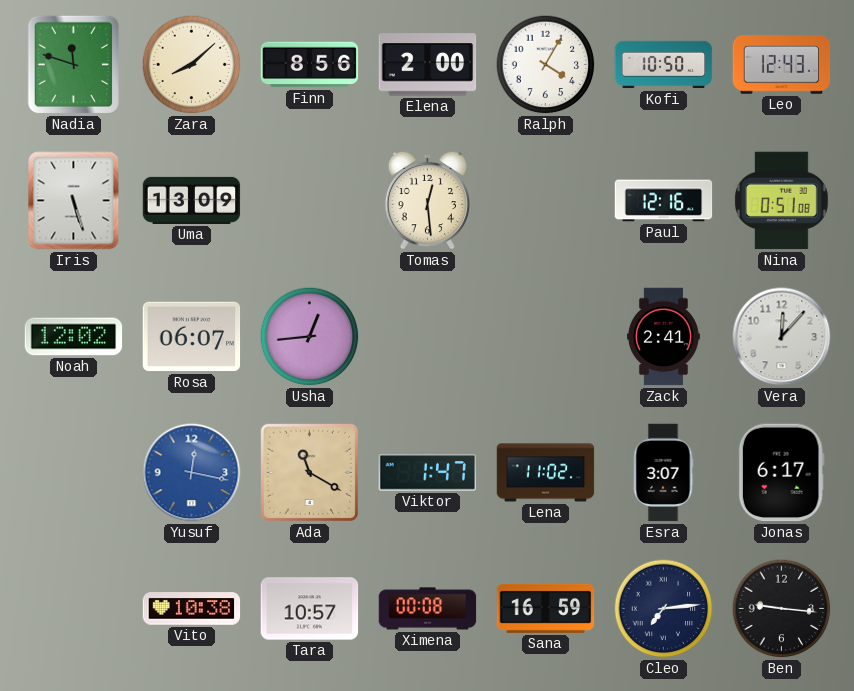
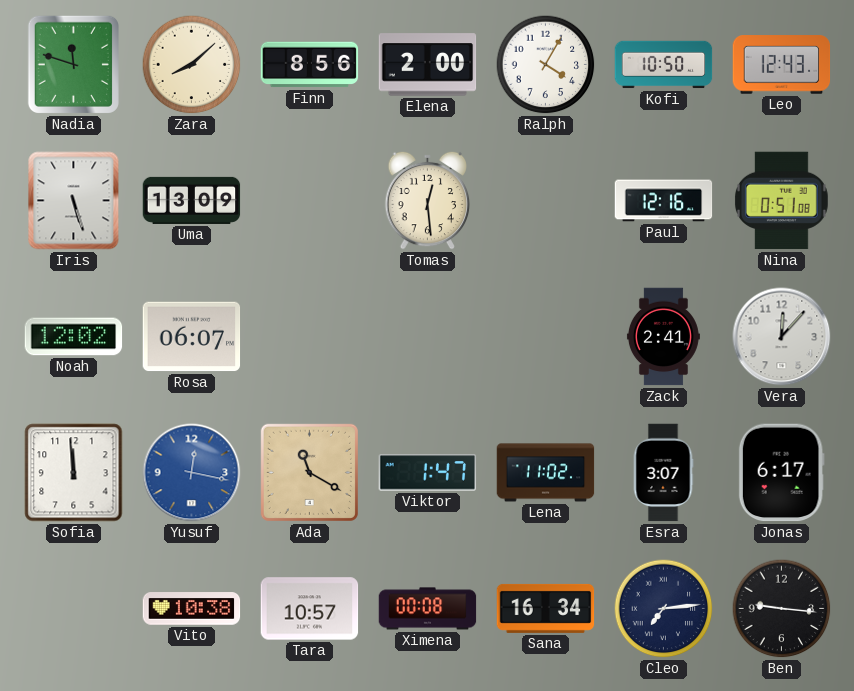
Usha: 12:44 -> none (310, 337)
Sofia: none -> 11:59 (74, 473)
Sana: 16:59 -> 16:34 (546, 608)
